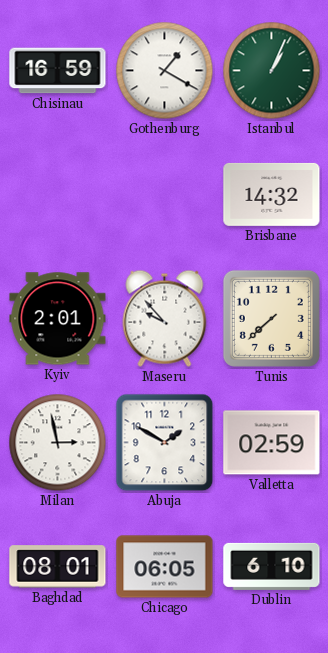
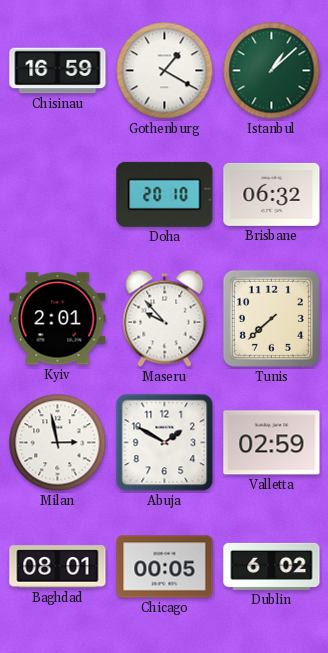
Istanbul: 1:04 -> 1:08 (272, 71)
Doha: none -> 20:10 (165, 194)
Brisbane: 14:32 -> 06:32 (272, 194)
Chicago: 06:05 -> 00:05 (165, 567)
Dublin: 6:10 -> 6:02 (272, 566)
